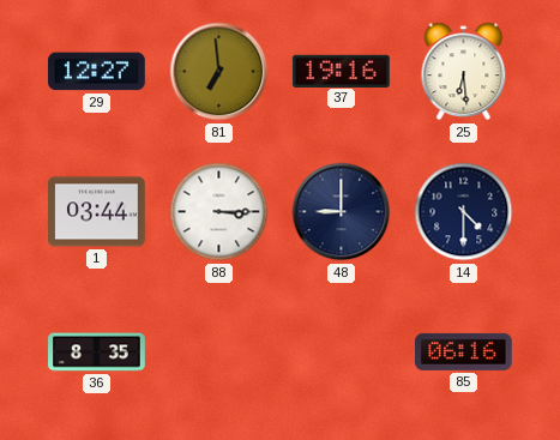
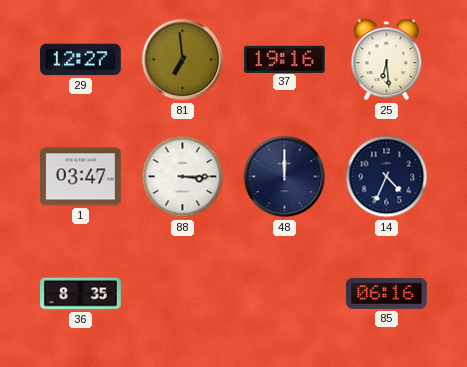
1: 03:44 -> 03:47 (81, 177)
48: 9:00 -> 12:00 (285, 177)
14: 4:30 -> 4:34 (387, 177)
